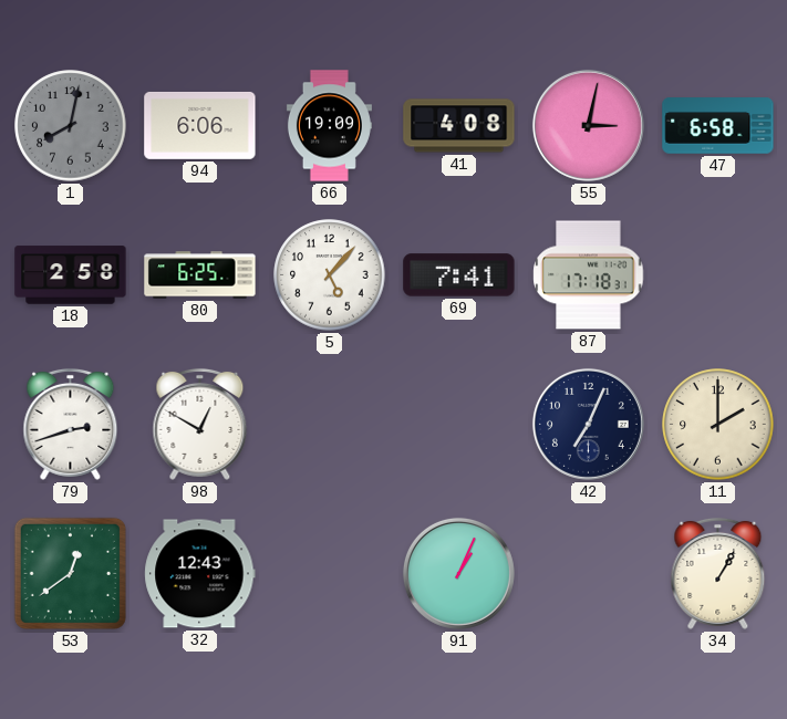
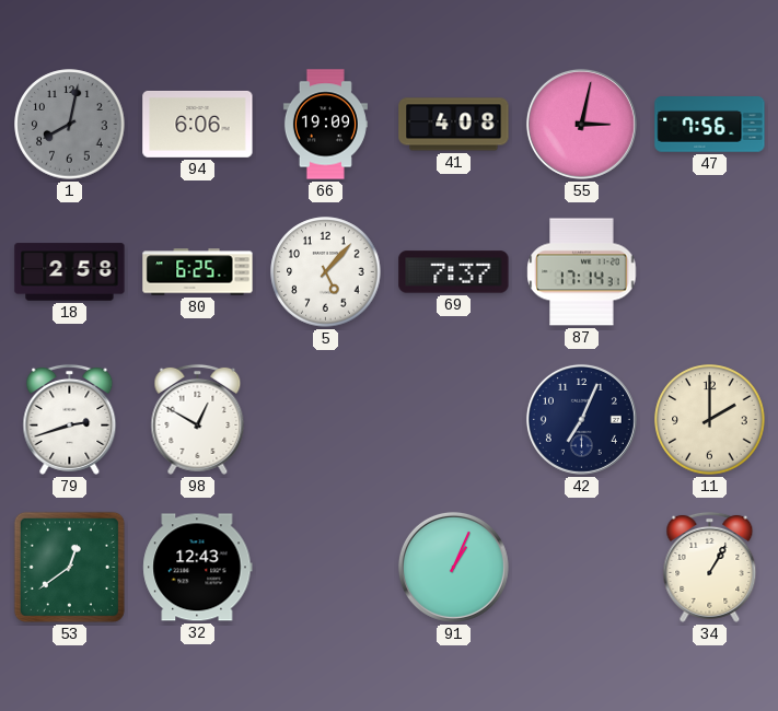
47: 6:58 -> 7:56 (710, 125)
69: 7:41 -> 7:37 (454, 272)
87: 17:18 -> 17:14 (582, 272)
